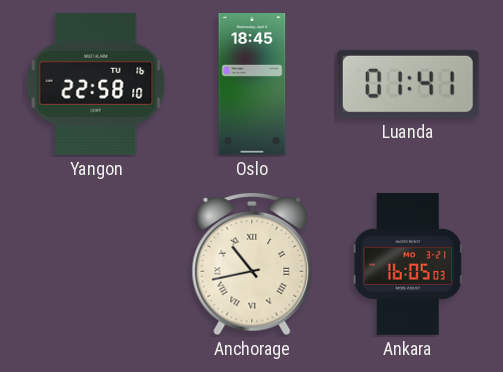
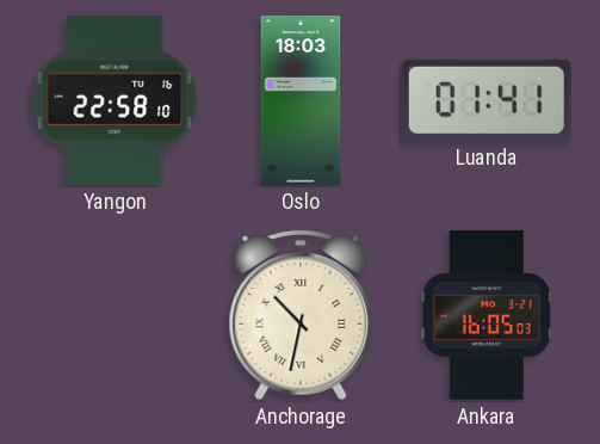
Oslo: 18:45 -> 18:03 (301, 101)
Anchorage: 10:43 -> 10:32 (301, 315)
